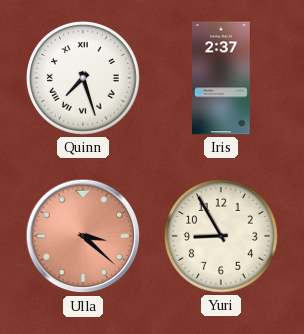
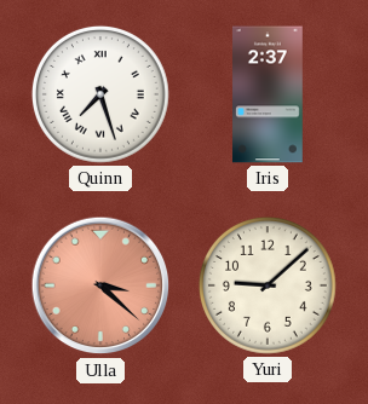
Yuri: 8:55 -> 9:08 (268, 285)
